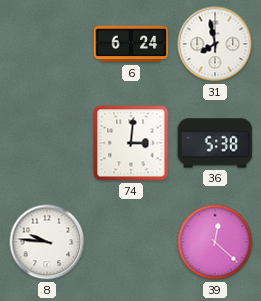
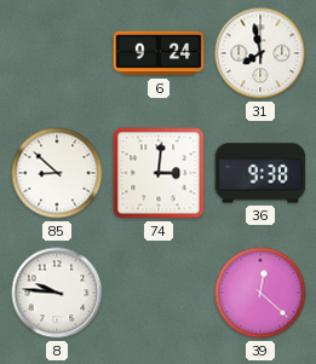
6: 6:24 -> 9:24 (159, 53)
85: none -> 8:52 (57, 173)
36: 5:38 -> 9:38 (260, 173)
